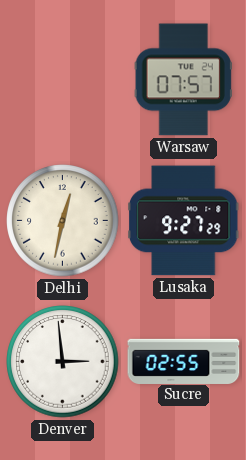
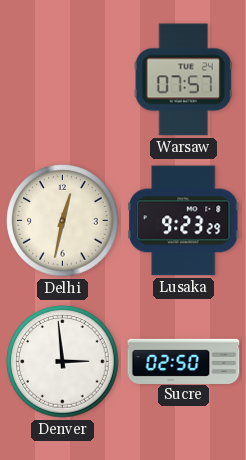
Lusaka: 9:27 -> 9:23 (183, 221)
Sucre: 02:55 -> 02:50 (184, 361)
